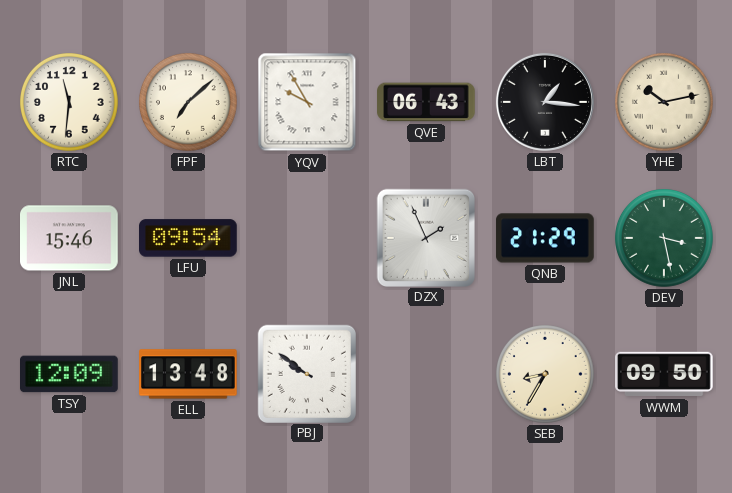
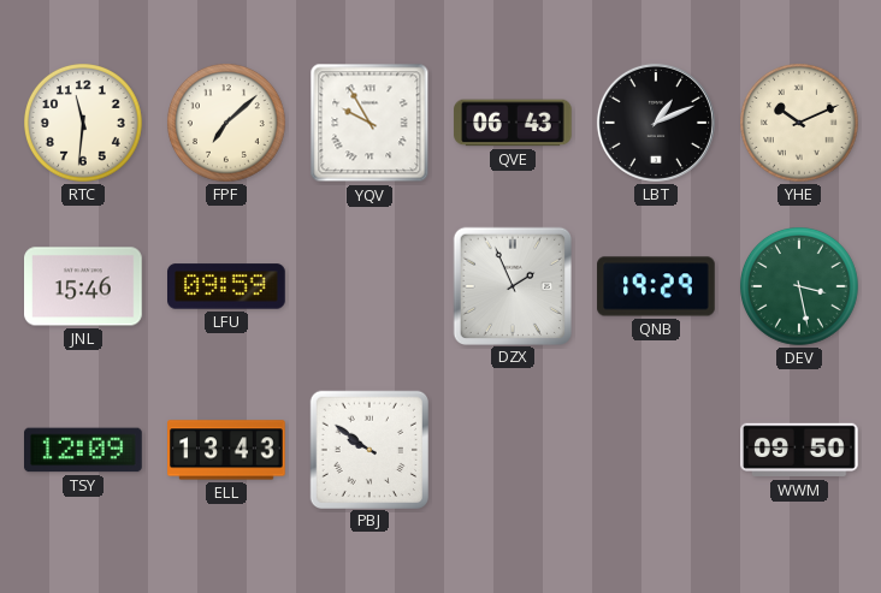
LBT: 1:16 -> 1:11 (656, 123)
YHE: 10:13 -> 10:11 (800, 124)
LFU: 09:54 -> 09:59 (226, 286)
QNB: 21:29 -> 19:29 (656, 286)
ELL: 13:48 -> 13:43 (226, 450)
SEB: 8:35 -> none (546, 375)
